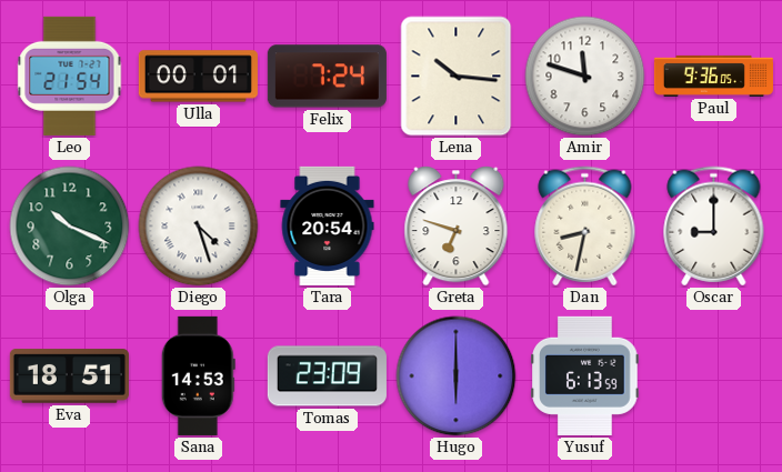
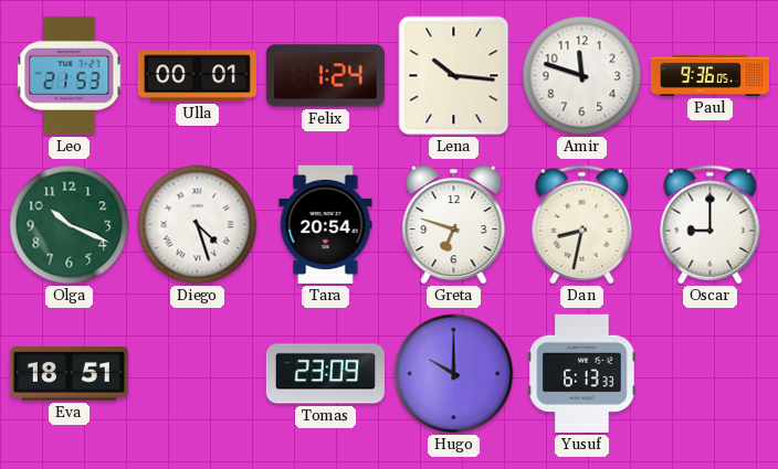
Leo: 21:54 -> 21:53 (70, 75)
Felix: 7:24 -> 1:24 (325, 76)
Sana: 14:53 -> none (198, 375)
Hugo: 6:00 -> 10:00 (454, 374)
Yusuf: 6:13:59 -> 6:13:33 (582, 373)
